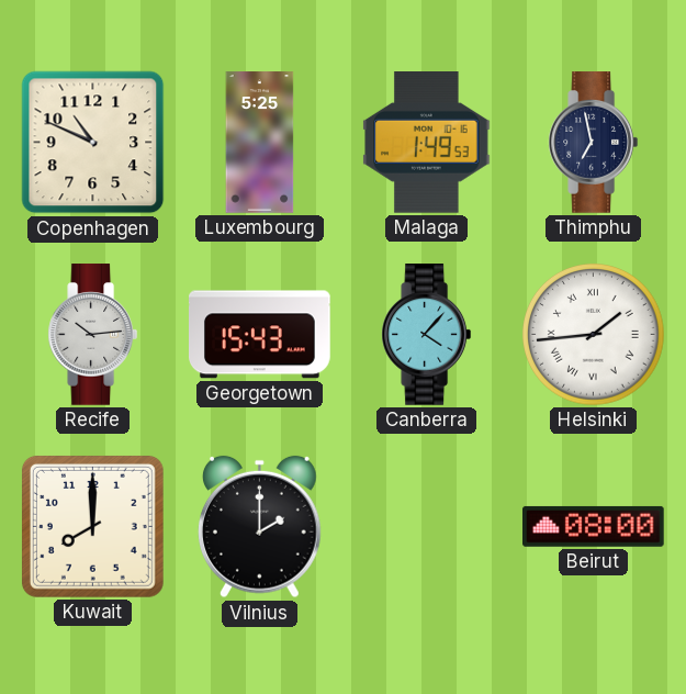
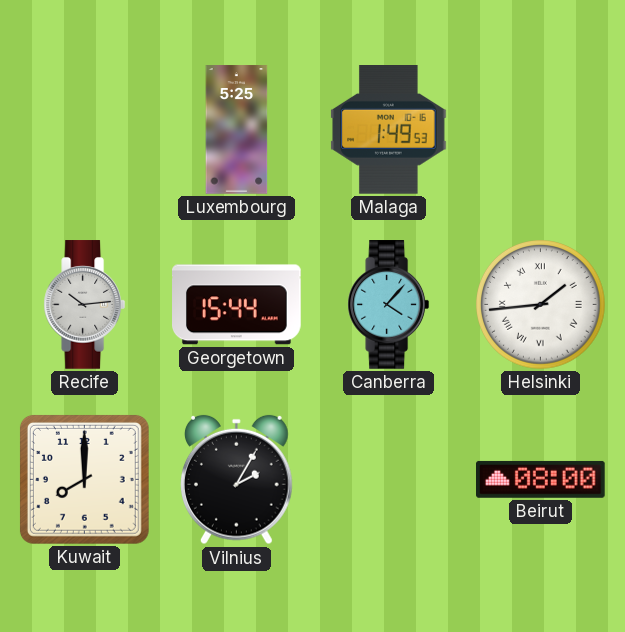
Copenhagen: 10:49 -> none (93, 143)
Thimphu: 6:58 -> none (593, 143)
Georgetown: 15:43 -> 15:44 (237, 305)
Vilnius: 2:00 -> 2:05 (237, 480)
